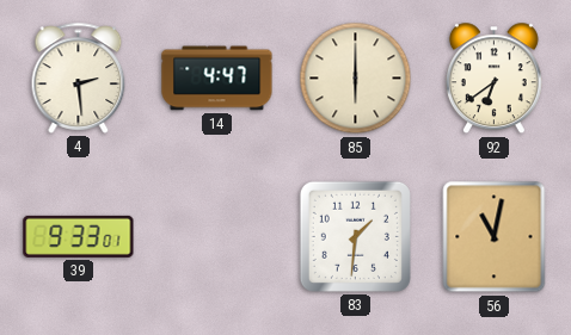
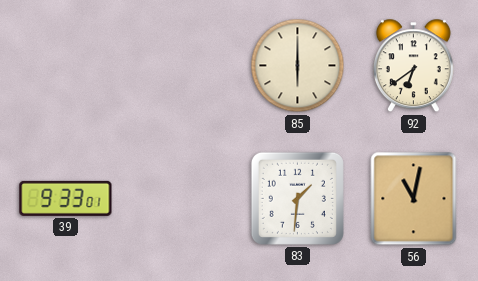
4: 2:29 -> none (79, 77)
14: 4:47 -> none (217, 79)
